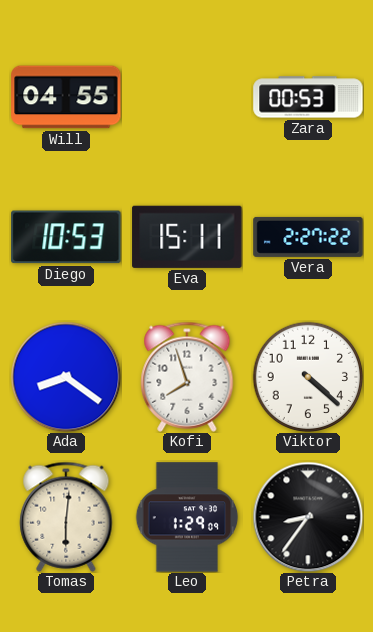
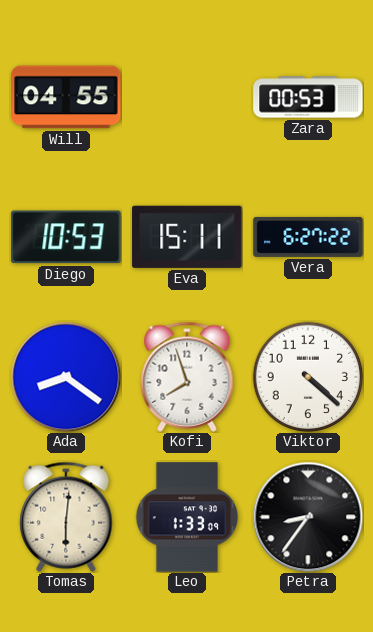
Vera: 2:27 -> 6:27 (308, 237)
Leo: 1:29 -> 1:33 (187, 517)
